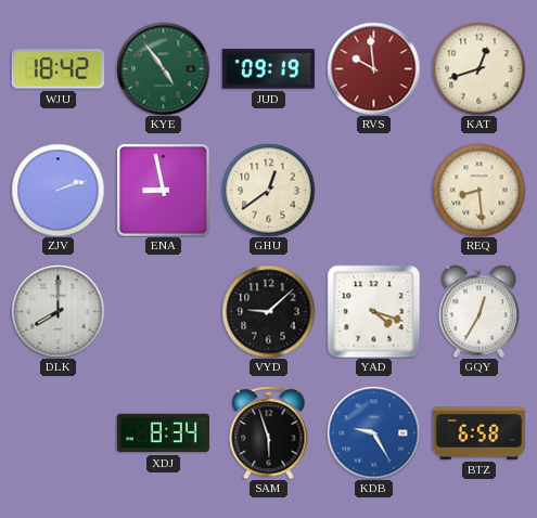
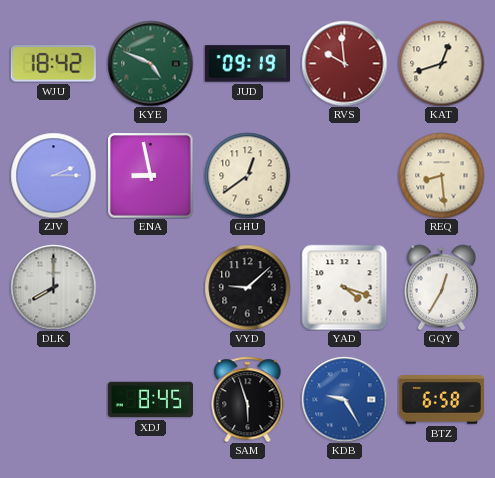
KYE: 4:54 -> 4:49 (150, 63)
ZJV: 2:12 -> 2:15 (53, 175)
XDJ: 8:34 -> 8:45 (150, 400)
